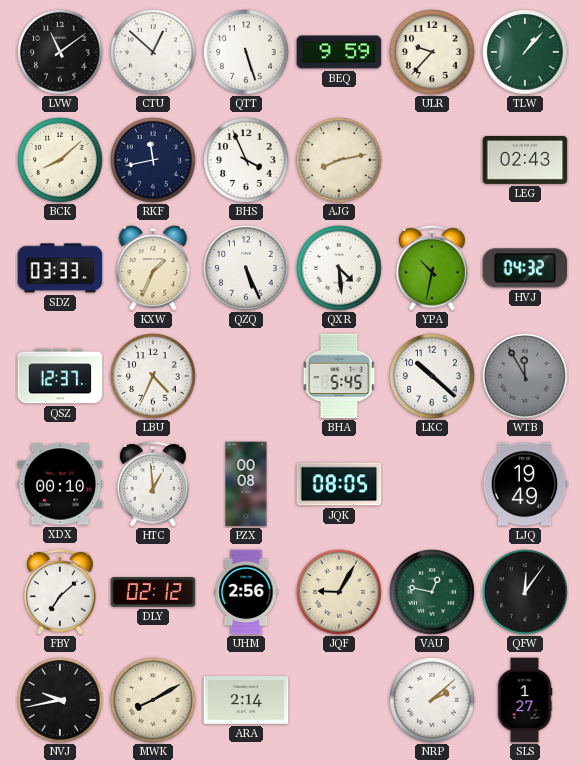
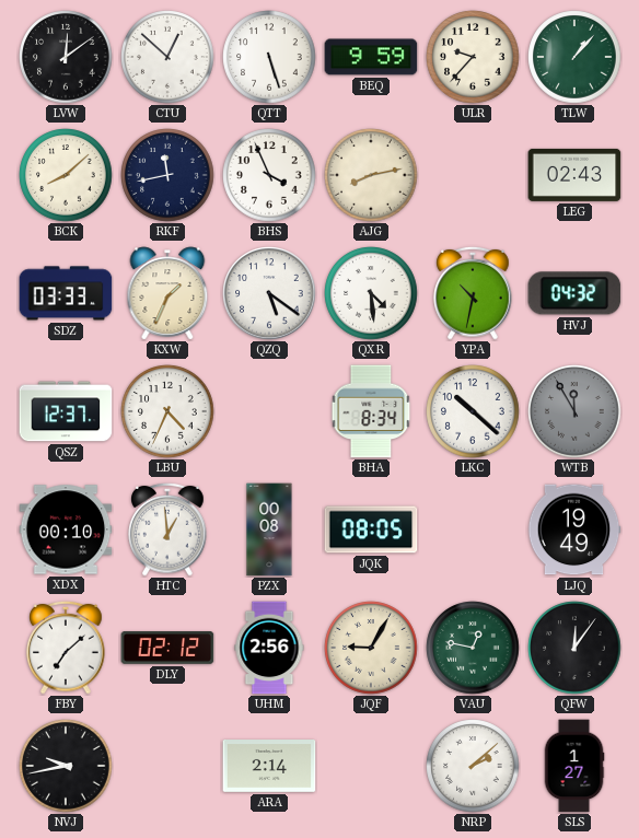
LVW: 11:09 -> 12:09 (66, 57)
QZQ: 5:26 -> 5:21 (269, 293)
BHA: 5:45 -> 8:34 (371, 411)
MWK: 8:10 -> none (153, 700)
